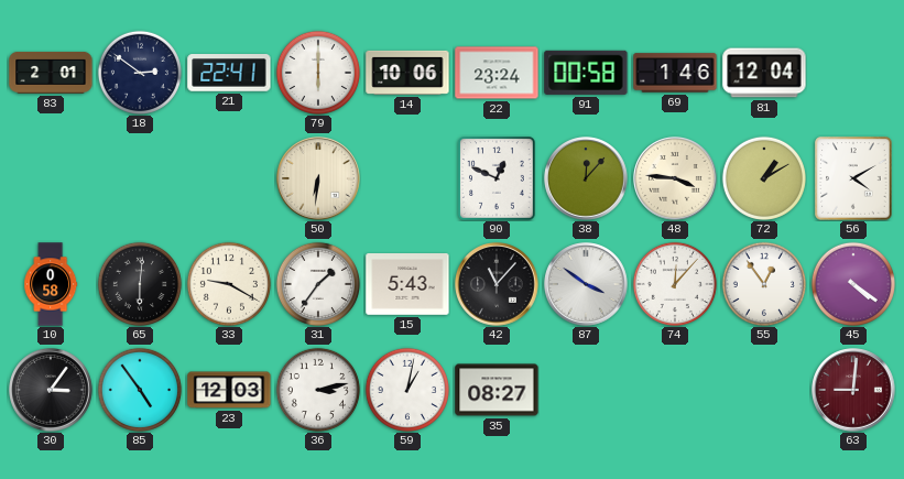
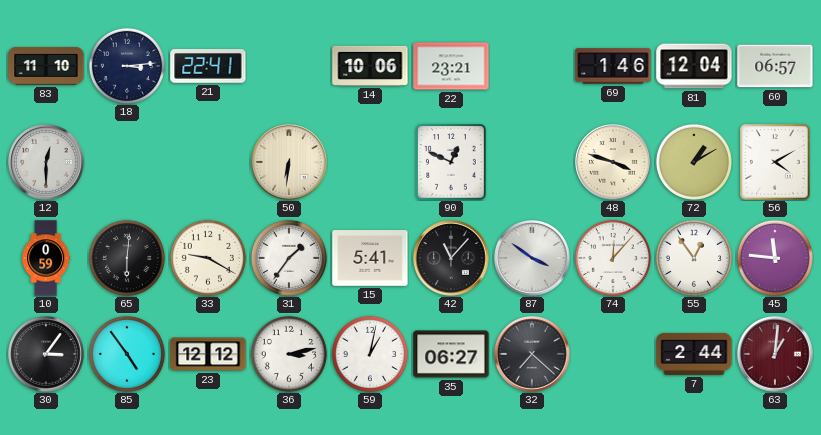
83: 2:01 -> 11:10 (46, 66)
18: 2:51 -> 3:14 (127, 66)
79: 6:00 -> none (318, 73)
22: 23:24 -> 23:21 (451, 66)
91: 00:58 -> none (586, 73)
60: none -> 06:57 (775, 66)
12: none -> 12:30 (46, 162)
38: 12:07 -> none (586, 178)
48: 3:46 -> 3:48 (613, 162)
10: 0:58 -> 0:59 (46, 258)
15: 5:43 -> 5:41 (370, 259)
45: 4:21 -> 11:46 (775, 258)
23: 12:03 -> 12:12 (208, 354)
35: 08:27 -> 06:27 (451, 354)
32: none -> 7:22 (532, 354)
7: none -> 2:44 (694, 354)
63: 9:01 -> 1:01 (775, 354)
